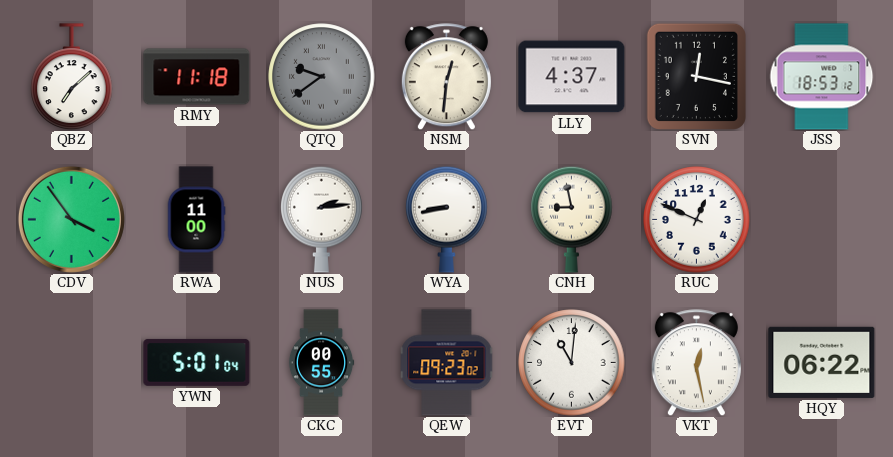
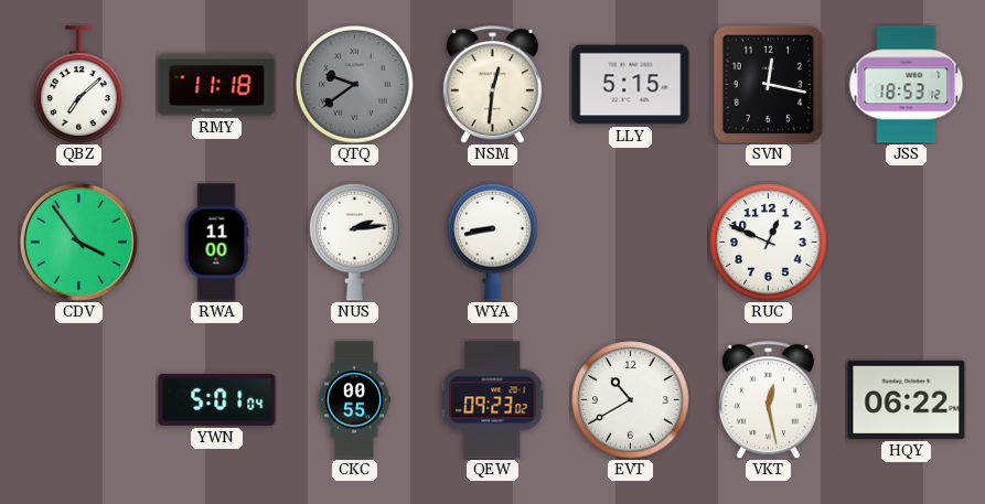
LLY: 4:37 -> 5:15 (631, 85)
CNH: 8:58 -> none (572, 219)
EVT: 11:01 -> 10:40 (631, 400)
